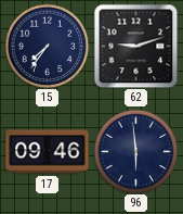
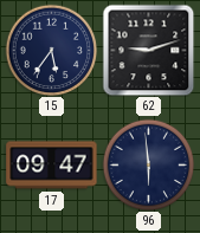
15: 7:36 -> 5:36 (51, 50)
17: 09:46 -> 09:47 (52, 166)
